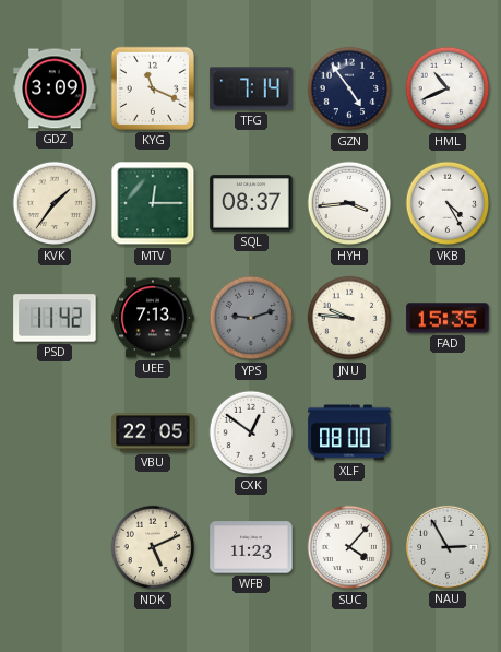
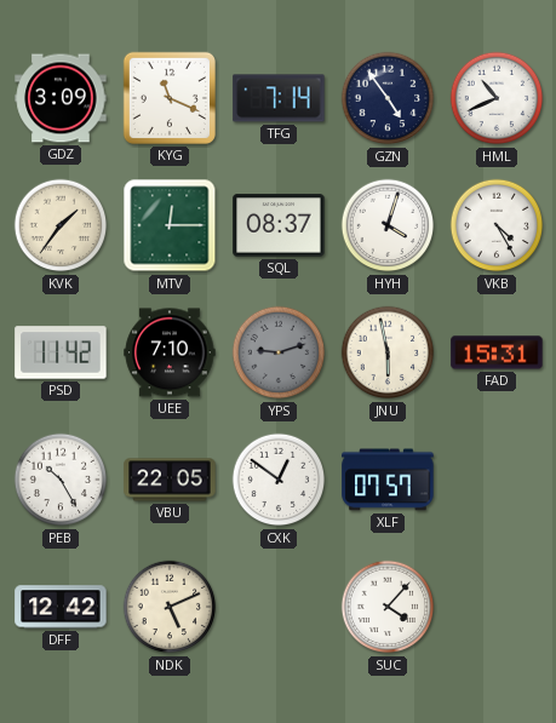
HYH: 3:44 -> 4:03 (388, 225)
UEE: 7:13 -> 7:10 (170, 352)
JNU: 9:46 -> 5:58 (388, 352)
FAD: 15:35 -> 15:31 (497, 352)
PEB: none -> 10:25 (61, 480)
XLF: 08:00 -> 07:57 (388, 480)
DFF: none -> 12:42 (61, 607)
WFB: 11:23 -> none (251, 547)
NAU: 2:55 -> none (448, 547)
